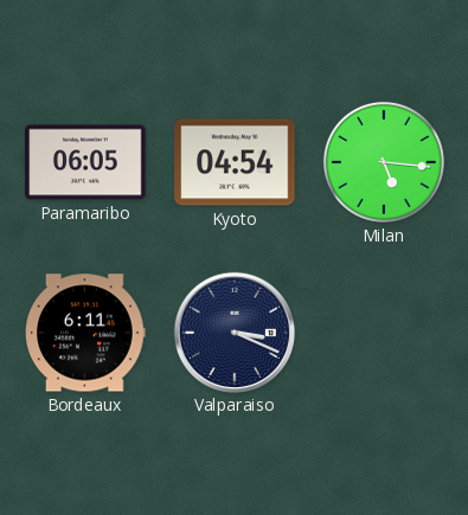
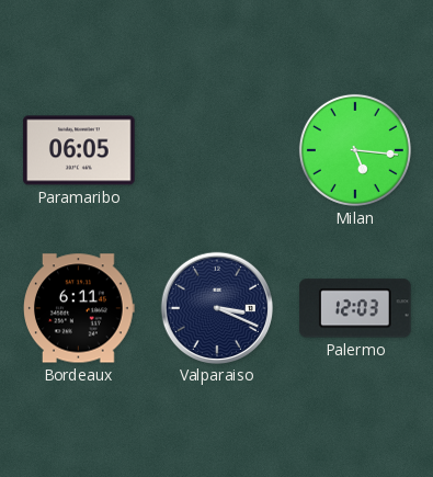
Kyoto: 04:54 -> none (235, 162)
Palermo: none -> 12:03 (355, 308)
